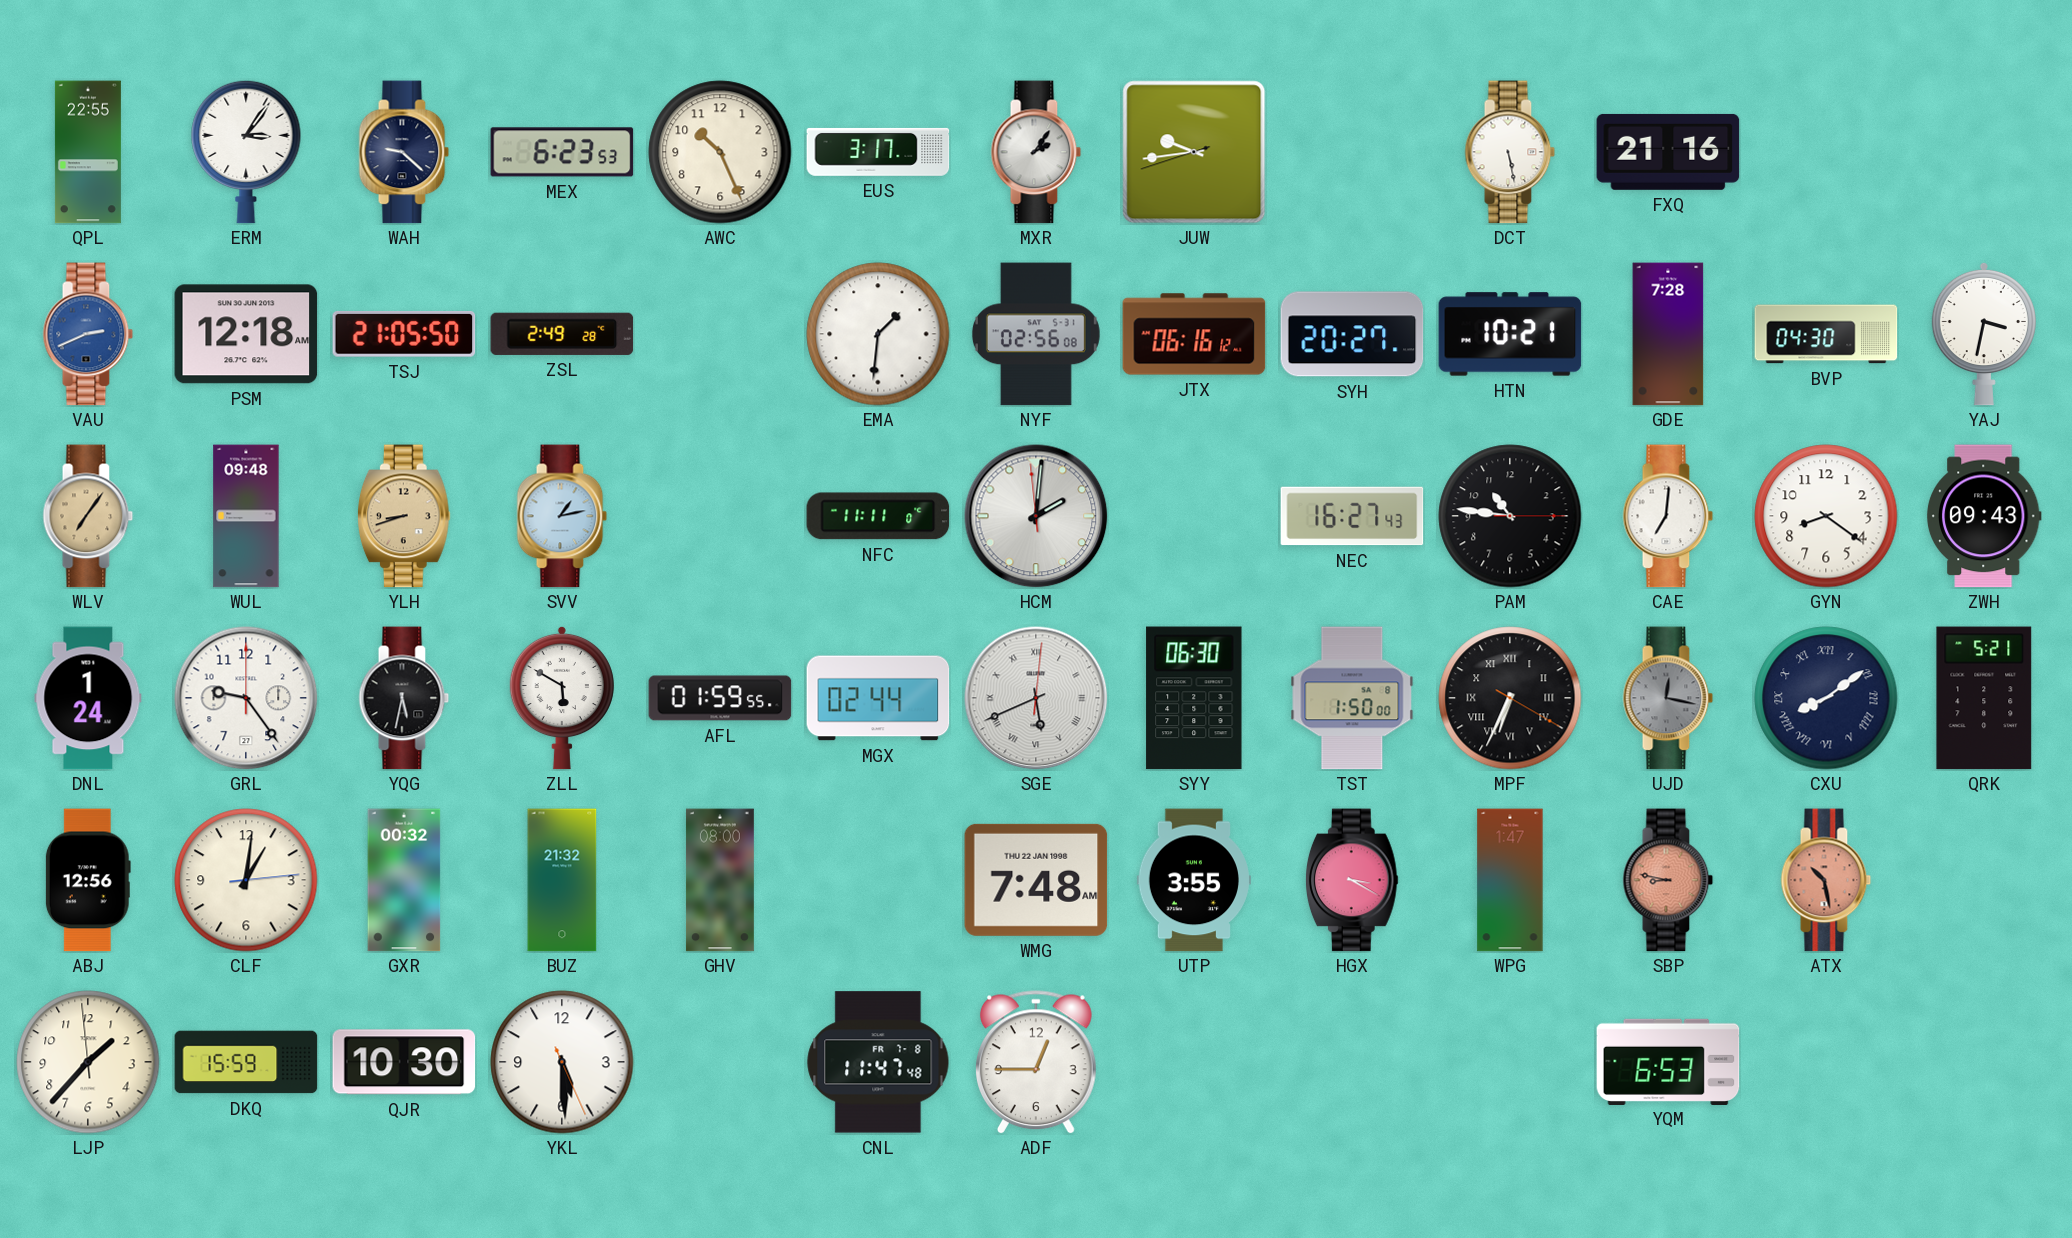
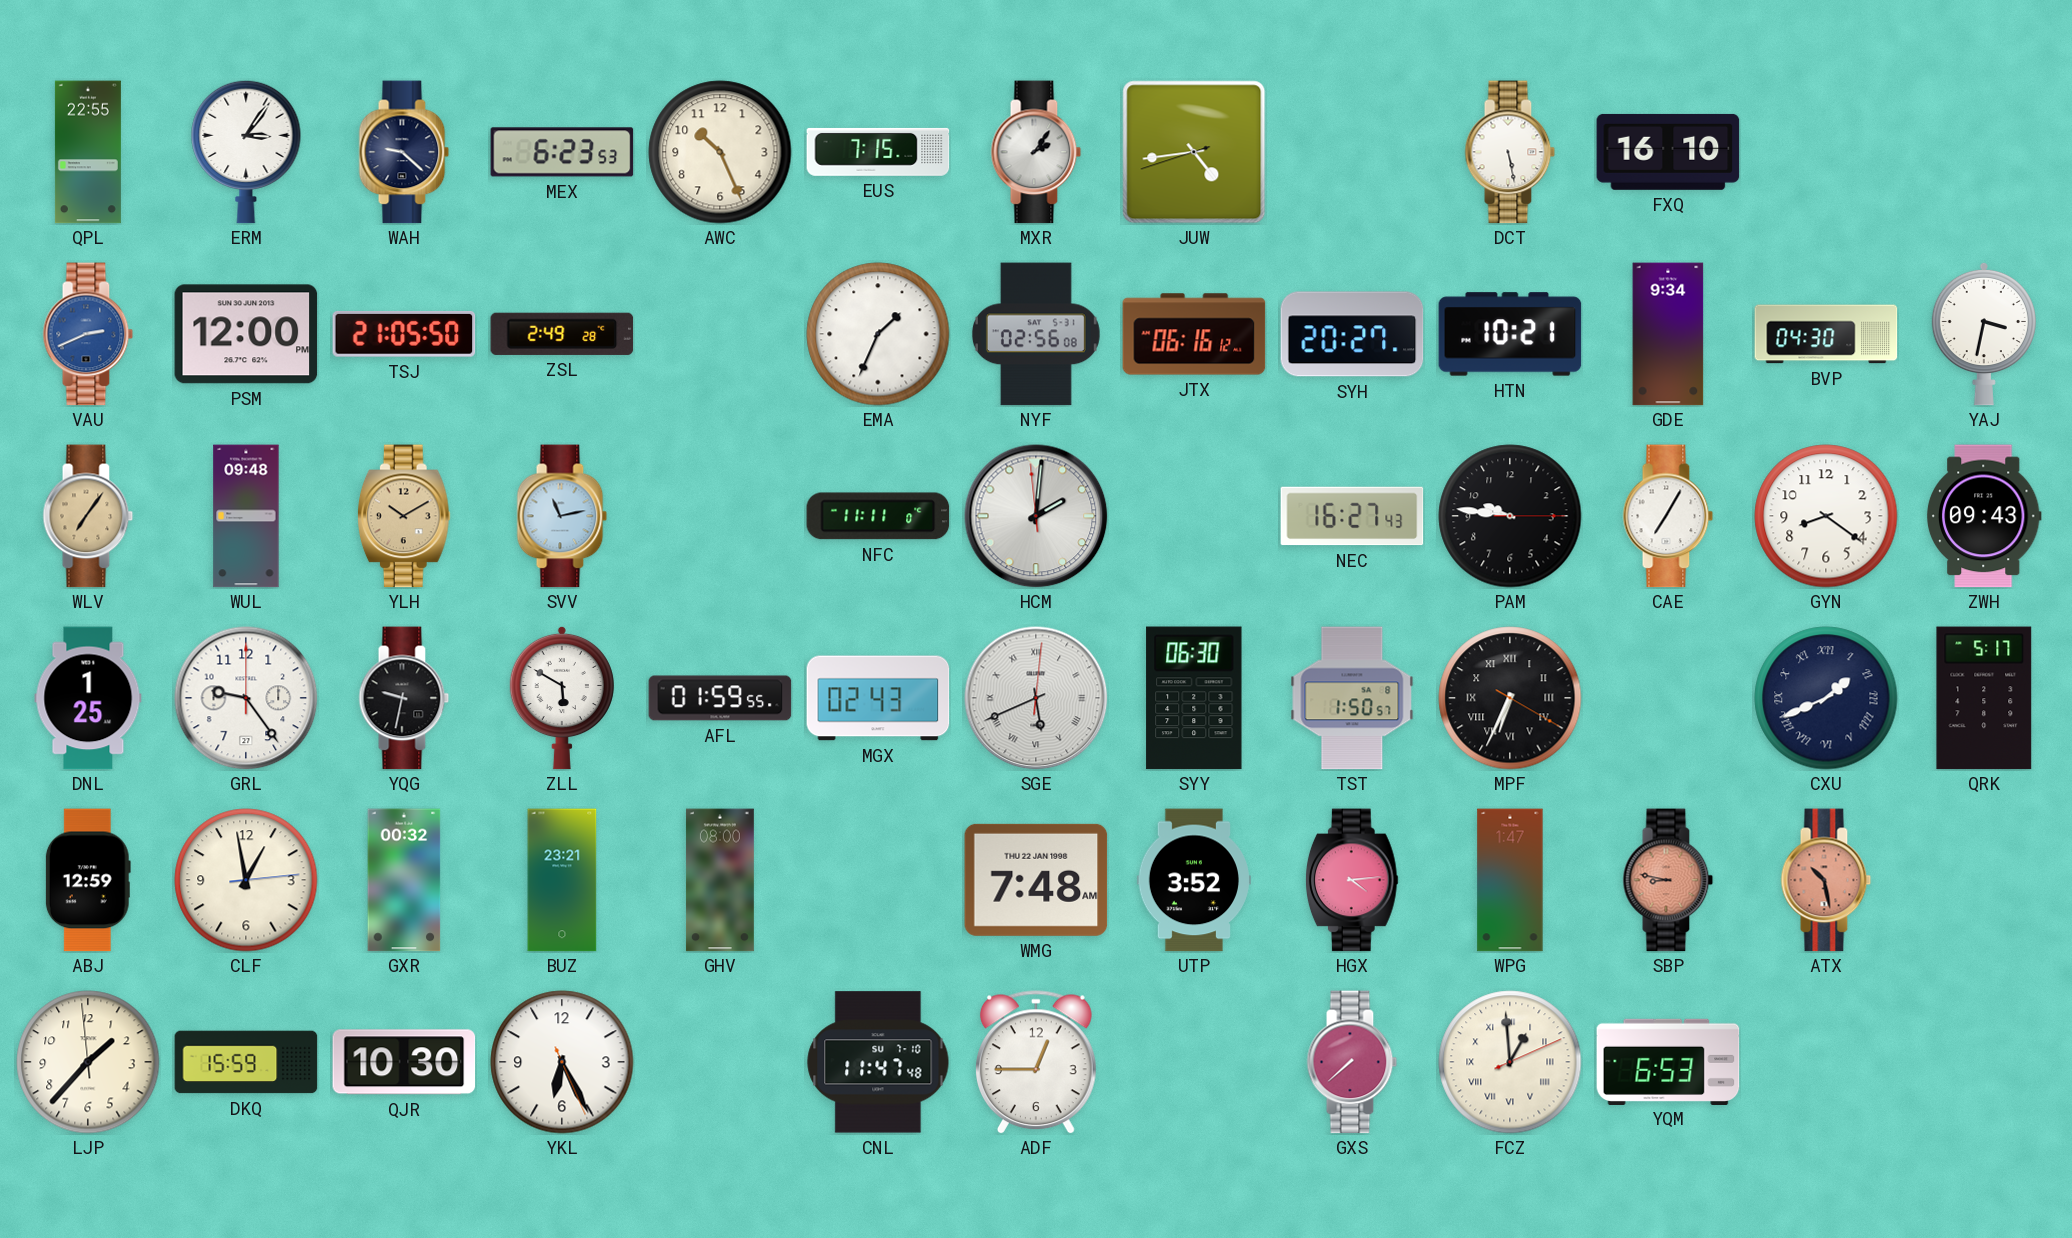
EUS: 3:17 -> 7:15 (878, 152)
JUW: 9:43 -> 4:43 (1194, 152)
FXQ: 21:16 -> 16:10 (1668, 152)
PSM: 12:18 -> 12:00 (246, 334)
EMA: 1:31 -> 1:34 (878, 334)
GDE: 7:28 -> 9:34 (1668, 334)
YLH: 8:42 -> 10:10 (404, 516)
SVV: 1:13 -> 11:13 (562, 516)
PAM: 10:46 -> 9:46 (1510, 516)
CAE: 7:01 -> 7:05 (1668, 516)
DNL: 1:24 -> 1:25 (88, 698)
YQG: 5:32 -> 9:32 (404, 698)
MGX: 02:44 -> 02:43 (878, 698)
TST: 1:50:00 -> 1:50:57 (1352, 698)
UJD: 12:17 -> none (1668, 698)
CXU: 8:09 -> 1:41 (1826, 698)
QRK: 5:21 -> 5:17 (1984, 698)
ABJ: 12:56 -> 12:59 (88, 880)
CLF: 1:01 -> 12:58 (246, 880)
BUZ: 21:32 -> 23:21 (562, 880)
UTP: 3:55 -> 3:52 (1193, 880)
HGX: 3:20 -> 4:14 (1352, 880)
YKL: 5:29 -> 6:25 (562, 1062)
CNL date: FR 7-8 -> SU 7-10 (878, 1062)
GXS: none -> 7:38 (1352, 1062)
FCZ: none -> 12:59 (1510, 1062)
